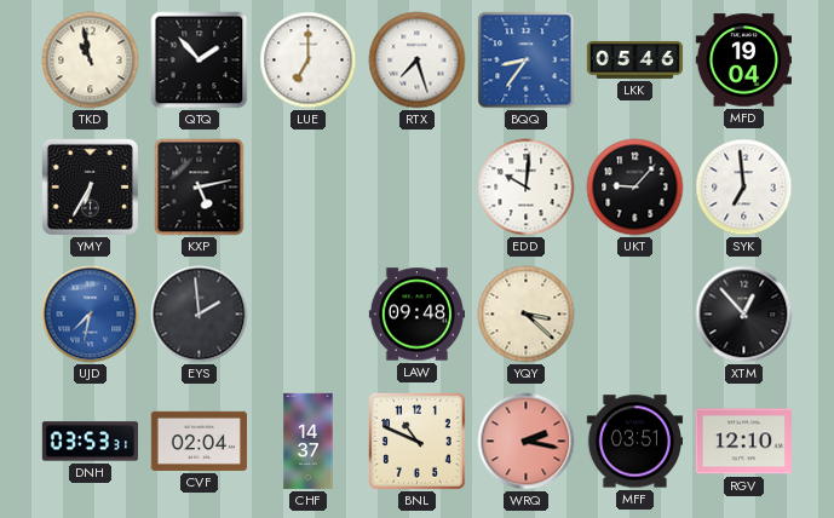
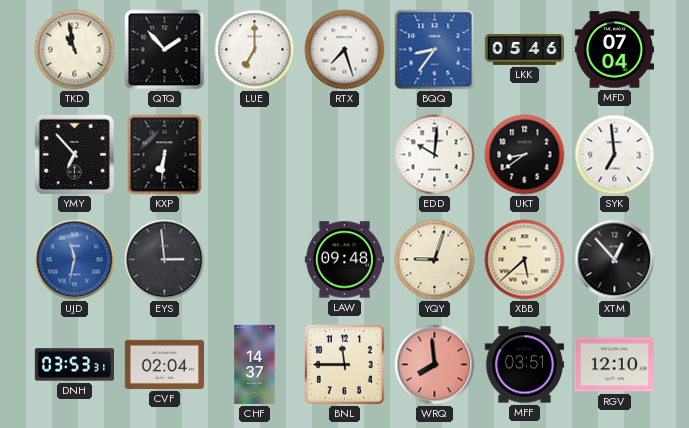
MFD: 19:04 -> 07:04 (614, 50)
YMY: 6:35 -> 6:53 (74, 154)
KXP: 5:13 -> 6:31 (165, 155)
UKT: 9:07 -> 8:39 (525, 155)
UJD: 7:32 -> 11:32 (75, 260)
EYS: 1:59 -> 2:59 (165, 260)
YQY: 3:22 -> 9:03 (435, 260)
XBB: none -> 5:38 (525, 260)
BNL: 10:49 -> 11:45 (345, 365)
WRQ: 2:17 -> 7:59 (435, 365)
